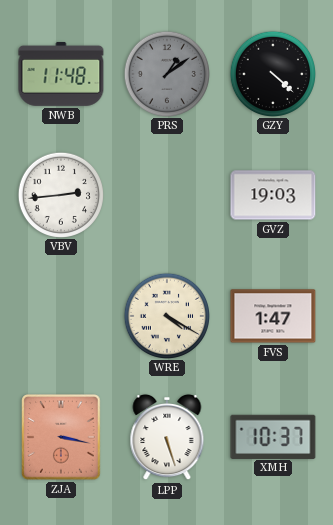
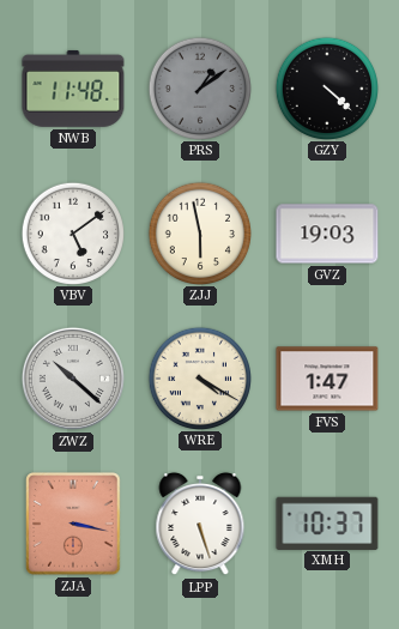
VBV: 2:44 -> 5:09 (72, 232)
ZJJ: none -> 5:58 (199, 232)
ZWZ: none -> 10:22 (73, 379)
